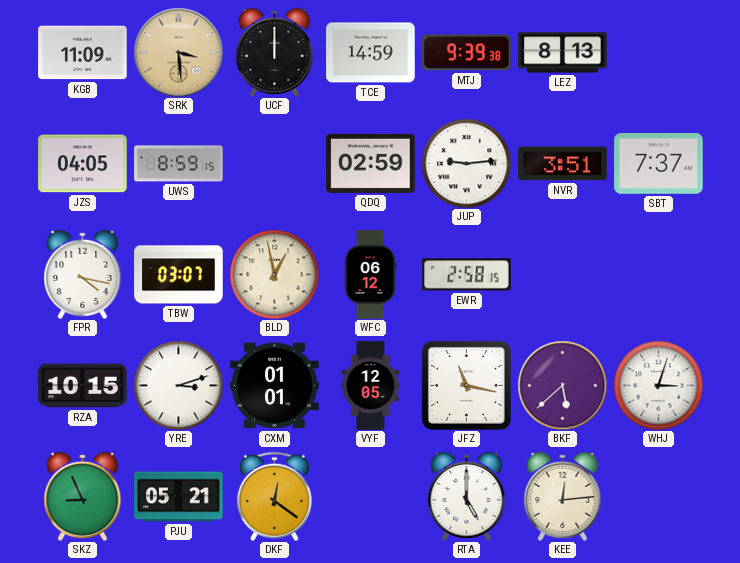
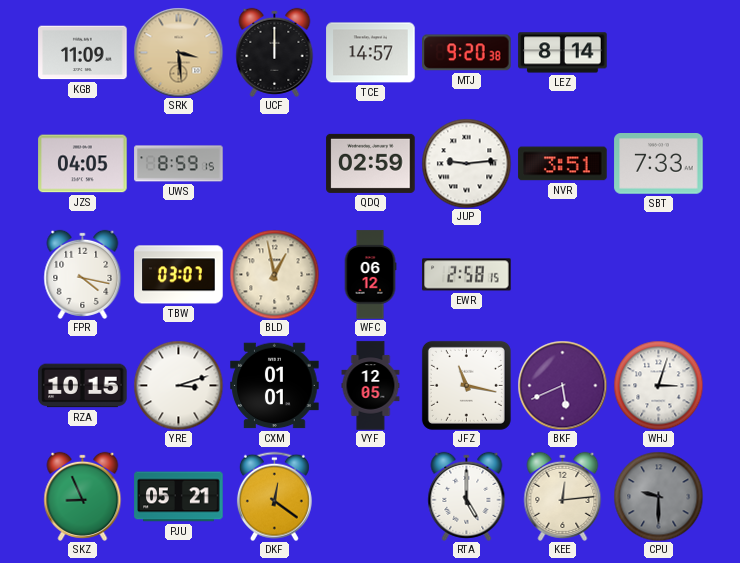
TCE: 14:59 -> 14:57 (371, 53)
MTJ: 9:39 -> 9:20 (467, 53)
LEZ: 8:13 -> 8:14 (563, 53)
SBT: 7:37 -> 7:33 (659, 164)
BKF: 5:38 -> 5:41 (562, 385)
CPU: none -> 9:30 (658, 496)
